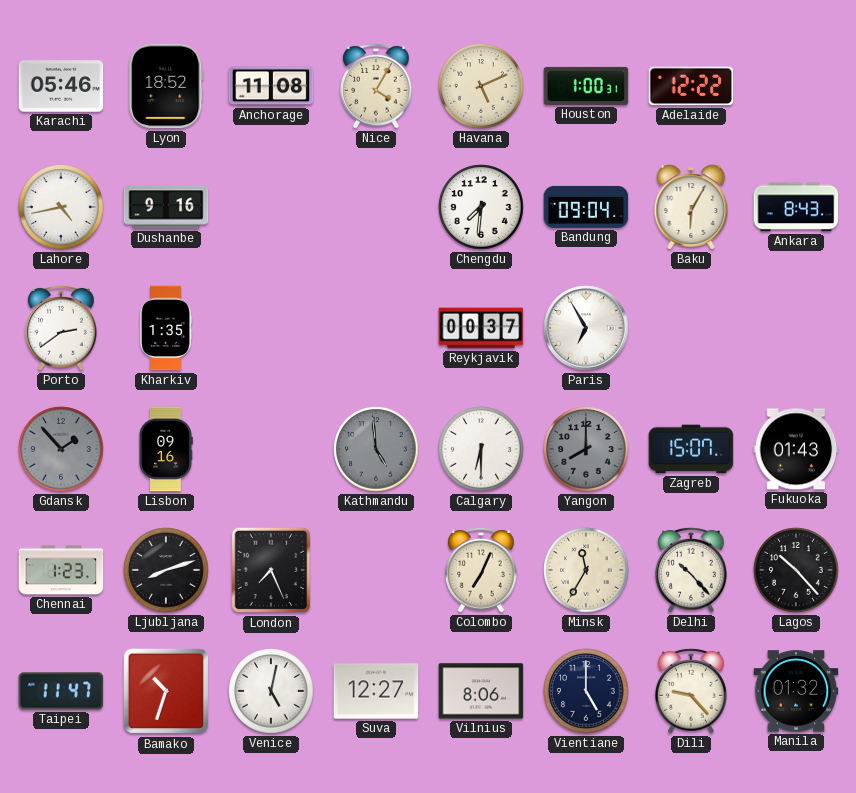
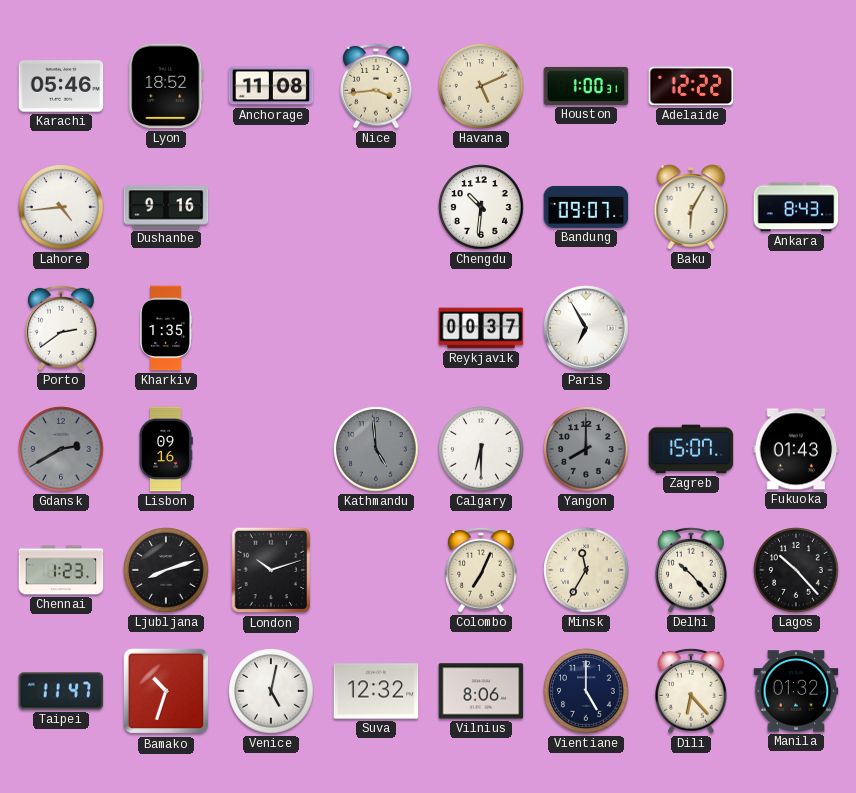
Nice: 4:05 -> 3:44 (376, 86)
Lahore: 4:43 -> 4:44 (61, 207)
Chengdu: 7:31 -> 10:31 (481, 207)
Bandung: 09:04 -> 09:07 (586, 207)
Gdansk: 1:53 -> 2:40 (61, 449)
London: 7:26 -> 10:12 (271, 570)
Suva: 12:27 -> 12:32 (376, 691)
Dili: 9:23 -> 6:23 (691, 691)
